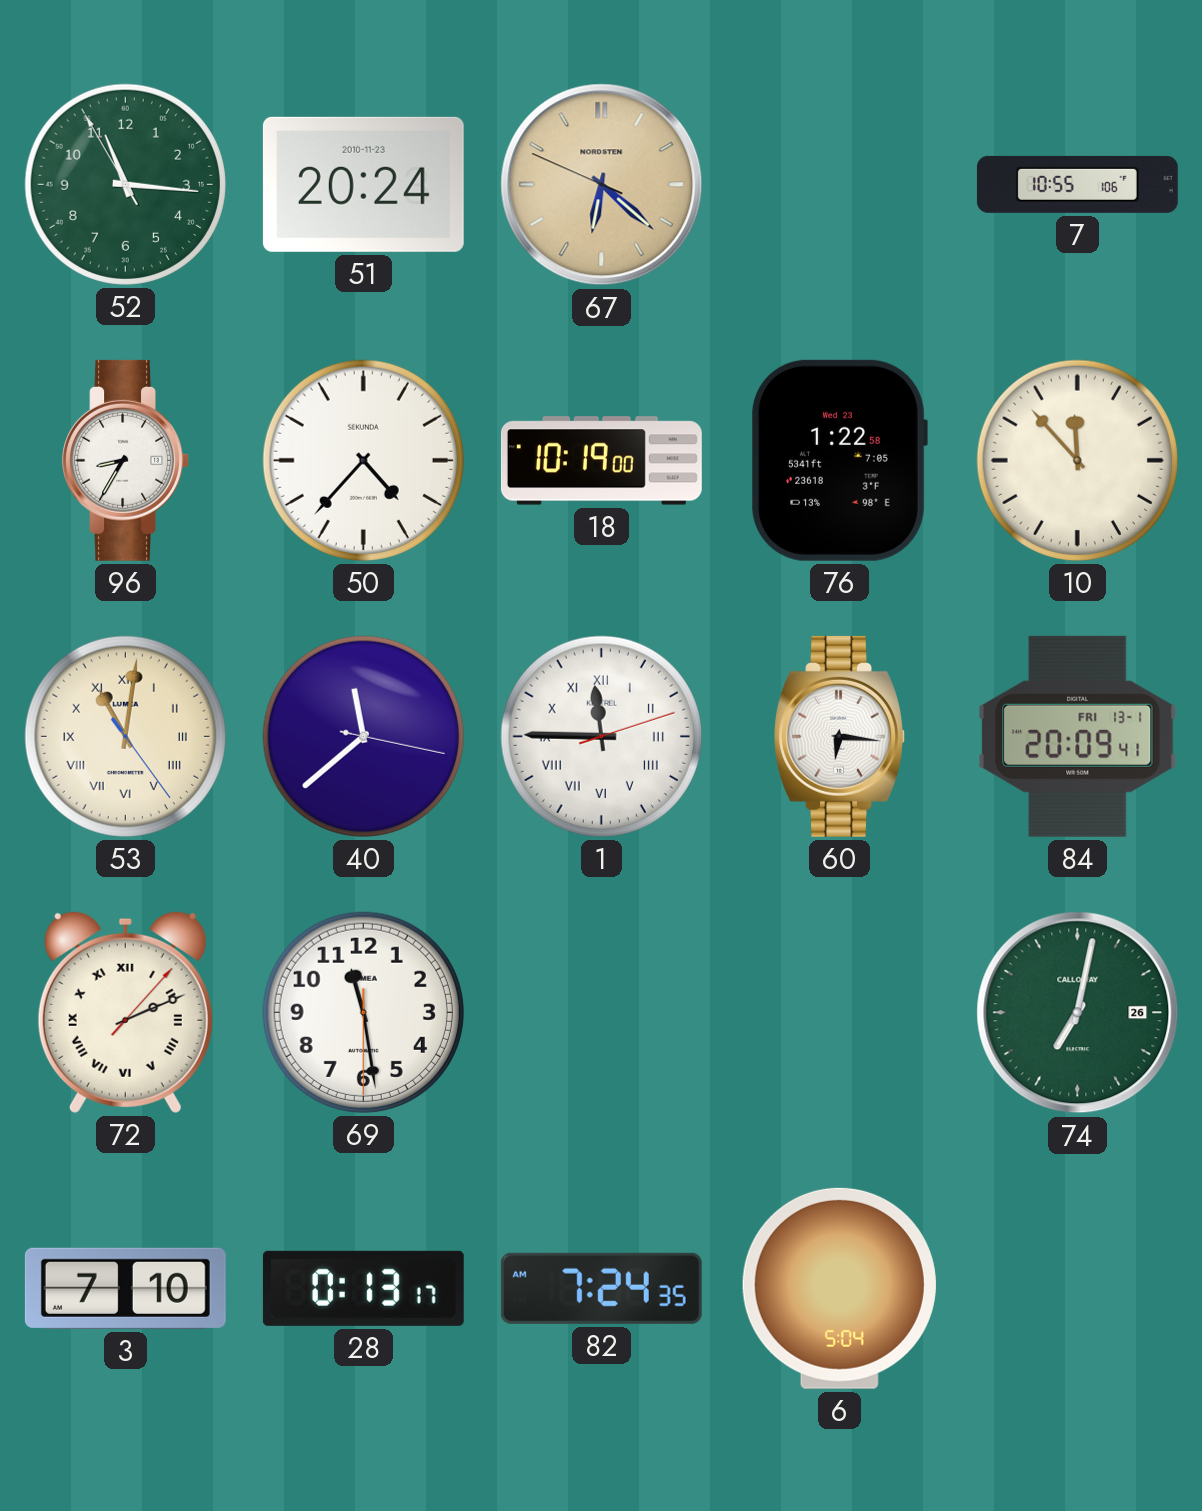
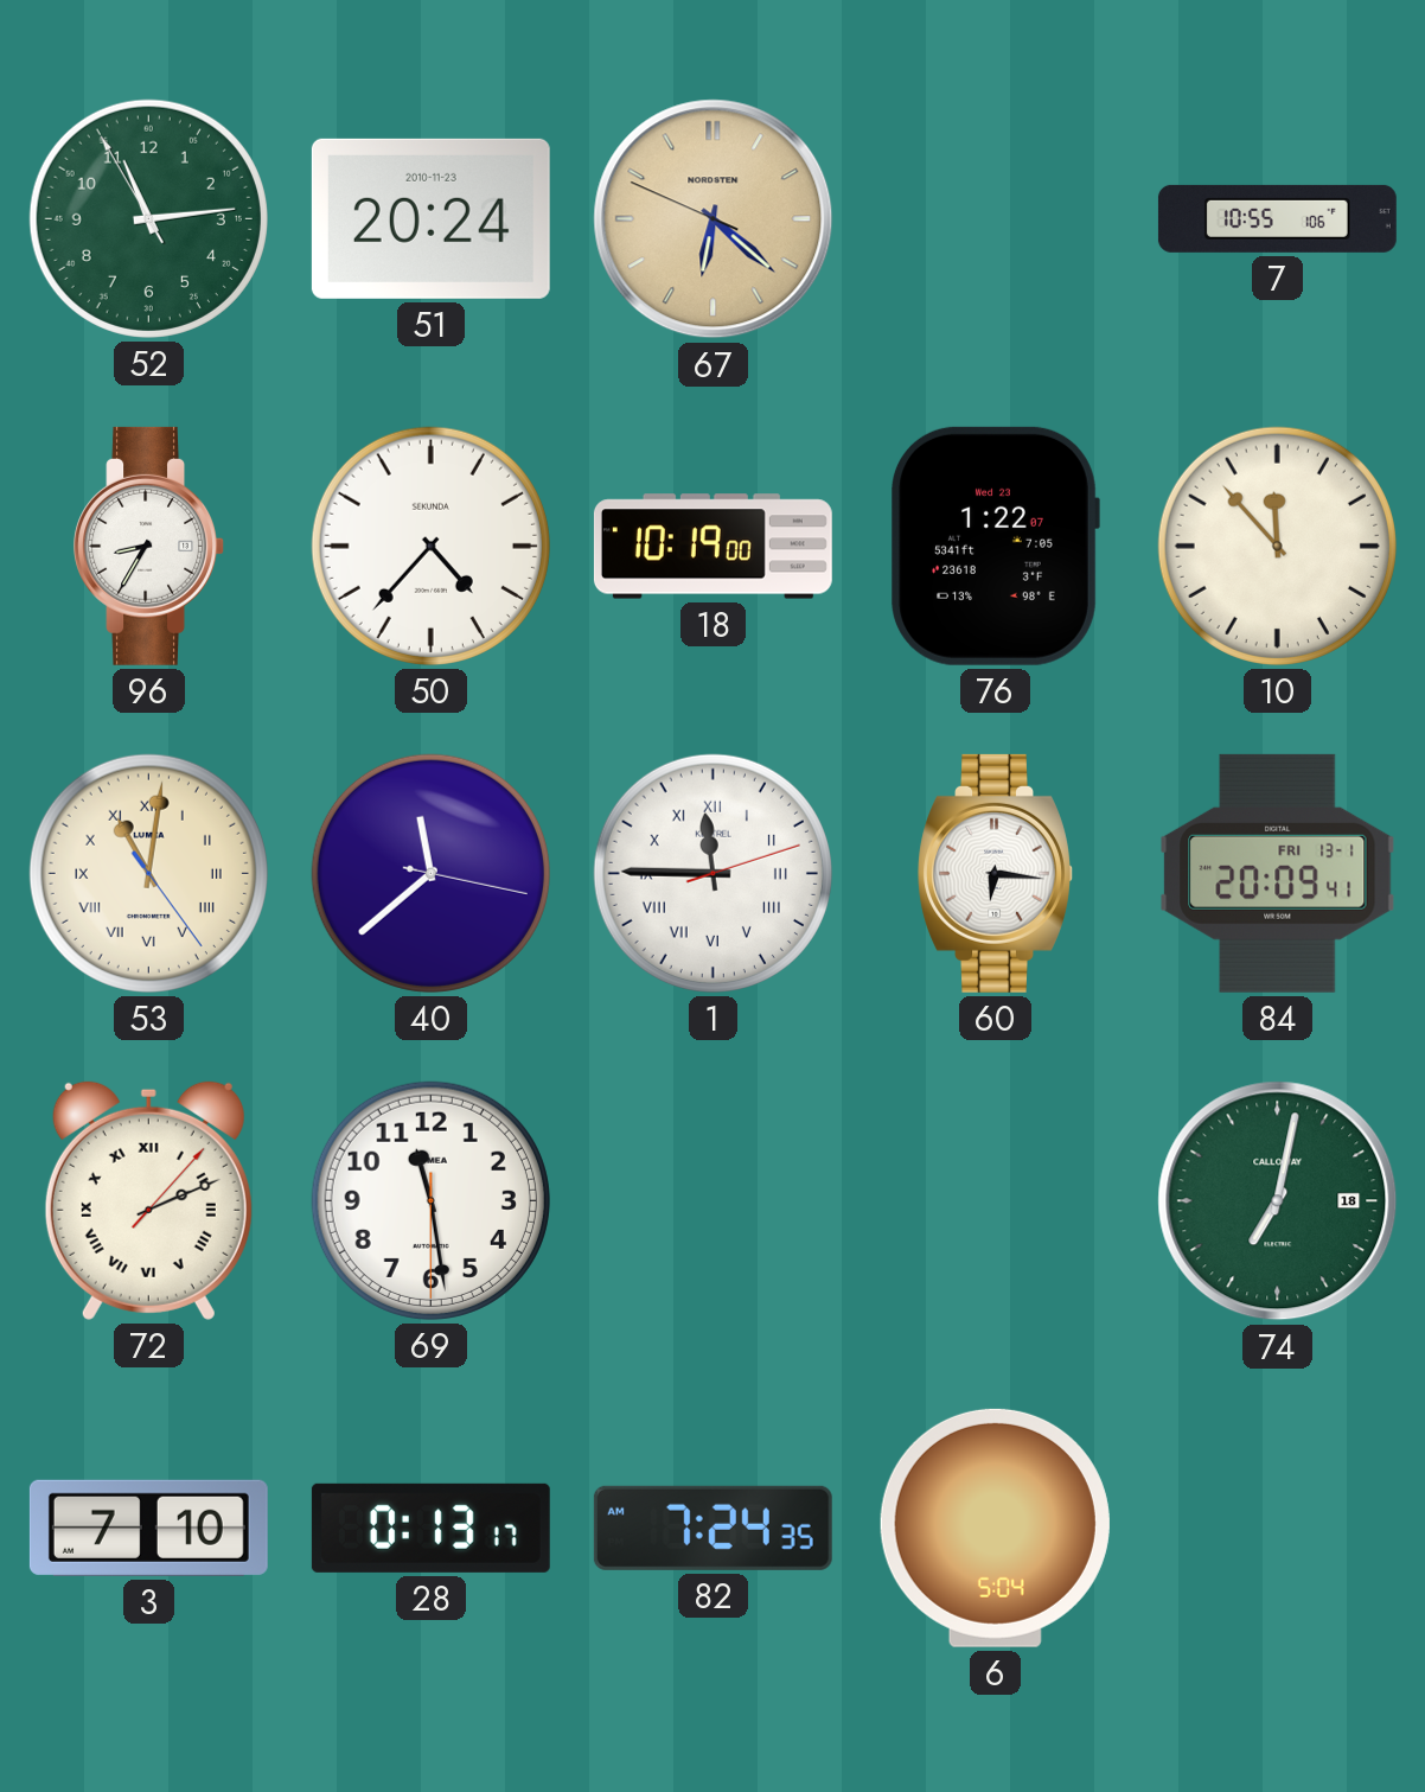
52: 11:15 -> 11:13 (148, 218)
76: 1:22:58 -> 1:22:07 (995, 546)
74 date: 26 -> 18 (1278, 1201)
